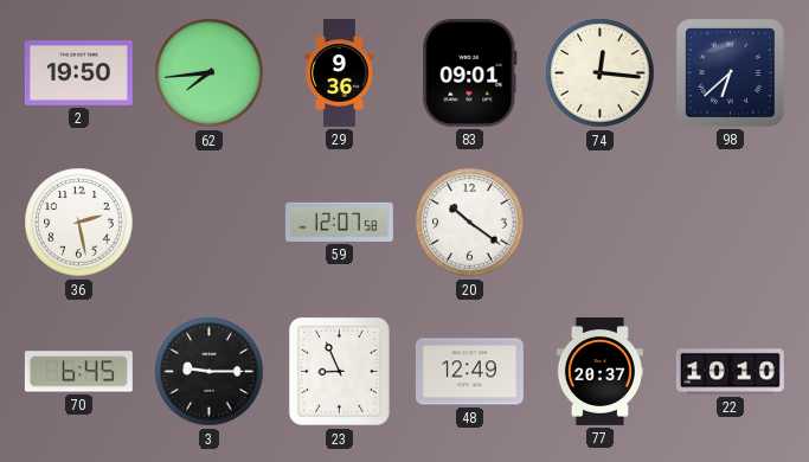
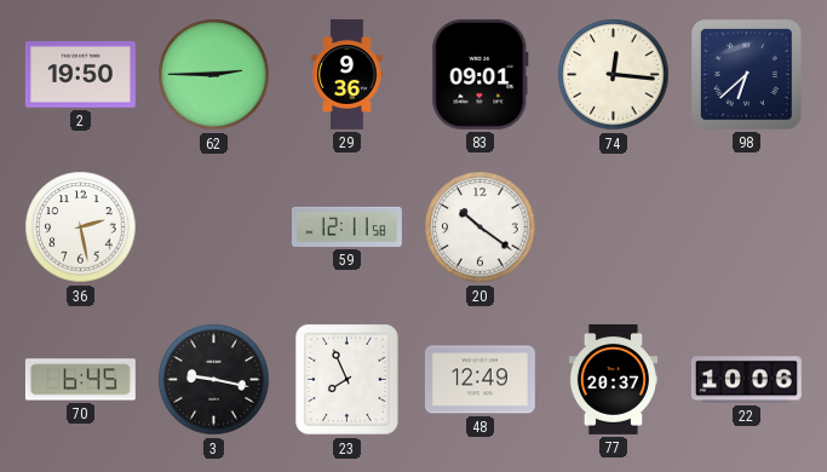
62: 7:44 -> 2:45 (214, 75)
59: 12:07 -> 12:11 (346, 226)
3: 9:15 -> 9:17 (214, 380)
23: 8:56 -> 7:56 (346, 379)
22: 10:10 -> 10:06 (746, 380)
